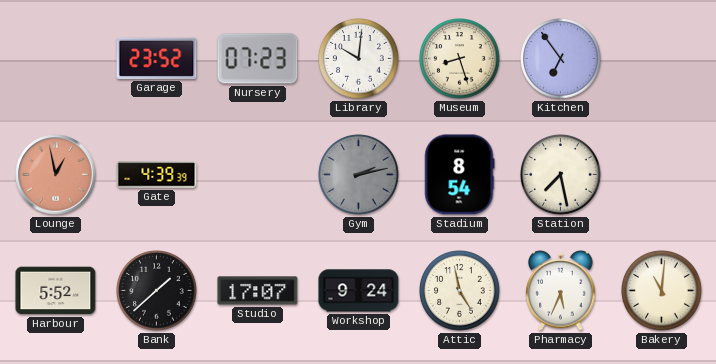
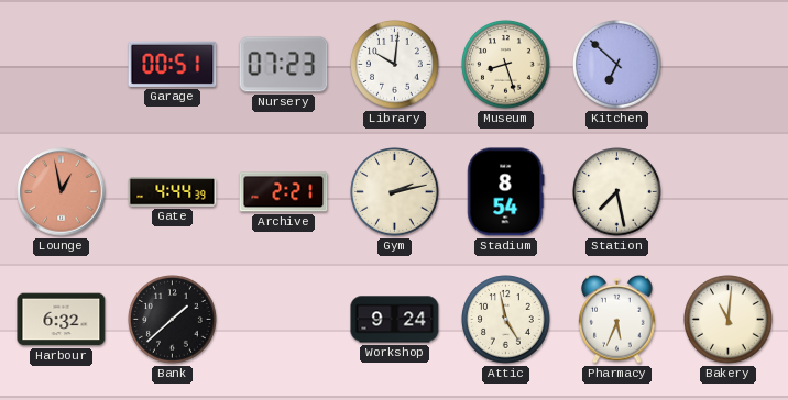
Garage: 23:52 -> 00:51 (173, 64)
Kitchen: 6:54 -> 6:52 (617, 65)
Gate: 4:39 -> 4:44 (173, 192)
Archive: none -> 2:21 (284, 192)
Gym dial: grey -> cream (395, 192)
Harbour: 5:52 -> 6:32 (62, 320)
Studio: 17:07 -> none (258, 291)
